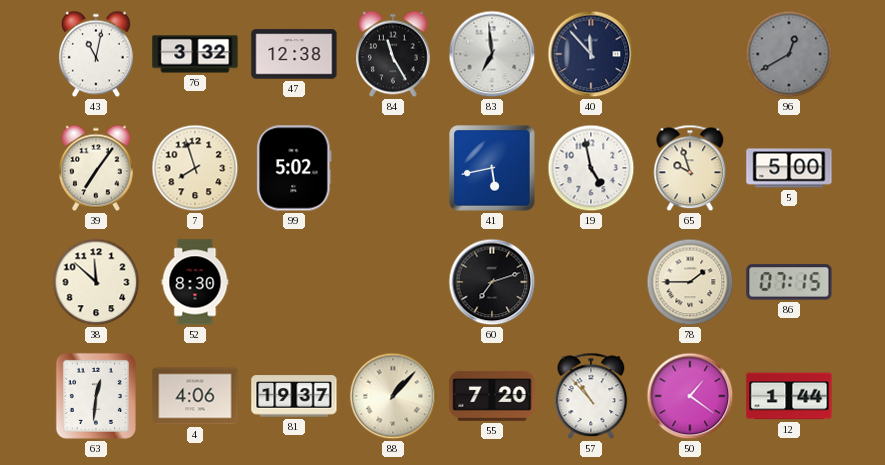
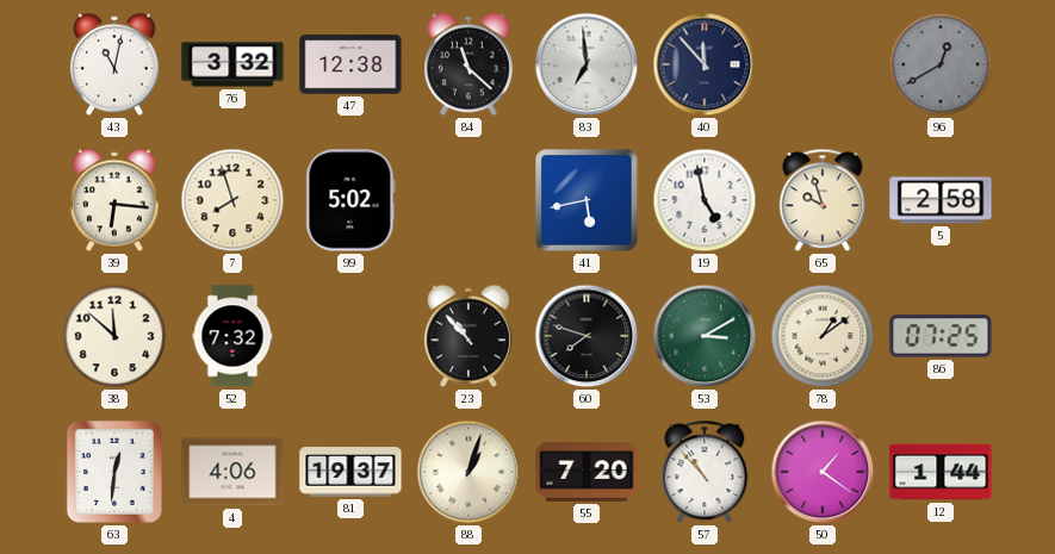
84: 11:25 -> 11:22 (470, 64)
39: 7:06 -> 6:16 (116, 200)
5: 5:00 -> 2:58 (941, 200)
52: 8:30 -> 7:32 (232, 336)
23: none -> 10:53 (470, 336)
60: 7:12 -> 7:48 (587, 336)
53: none -> 3:10 (705, 336)
78: 1:45 -> 1:09 (823, 336)
86: 07:15 -> 07:25 (941, 336)
88: 1:07 -> 1:03 (468, 472)
